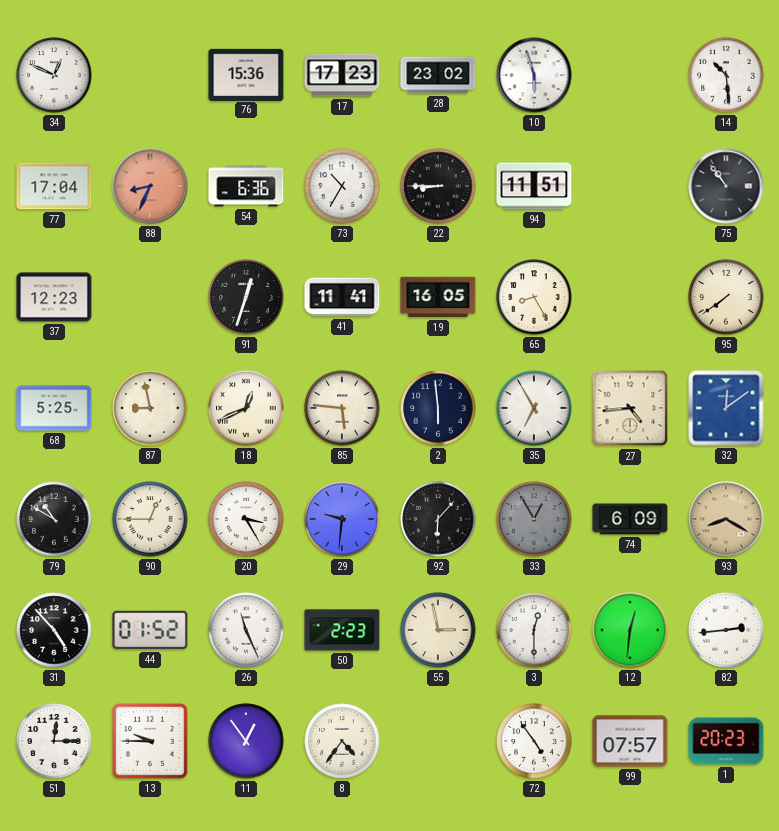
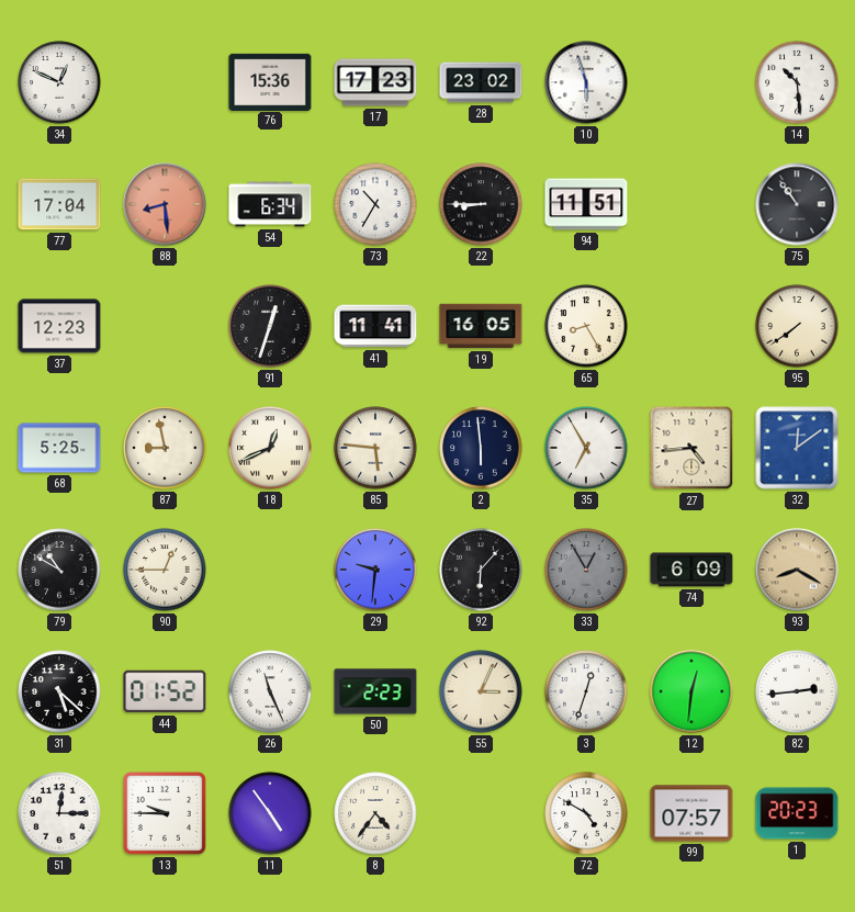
88: 8:34 -> 8:29 (165, 204)
54: 6:36 -> 6:34 (270, 204)
20: 3:25 -> none (246, 519)
31: 4:53 -> 5:22 (59, 691)
55: 2:58 -> 3:04 (481, 691)
3: 12:30 -> 12:33 (586, 691)
11: 12:54 -> 4:54 (270, 813)
72: 4:54 -> 4:50 (586, 813)
